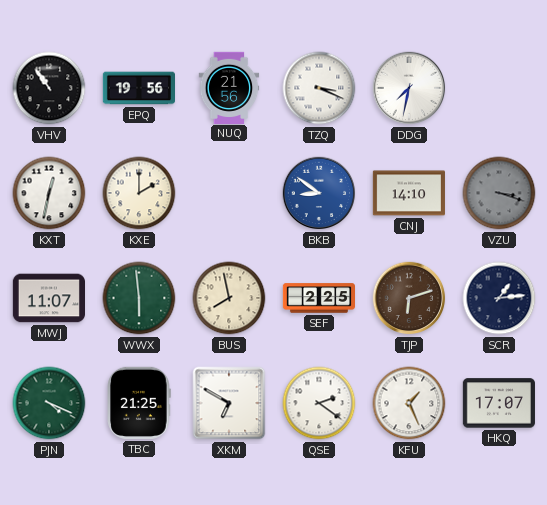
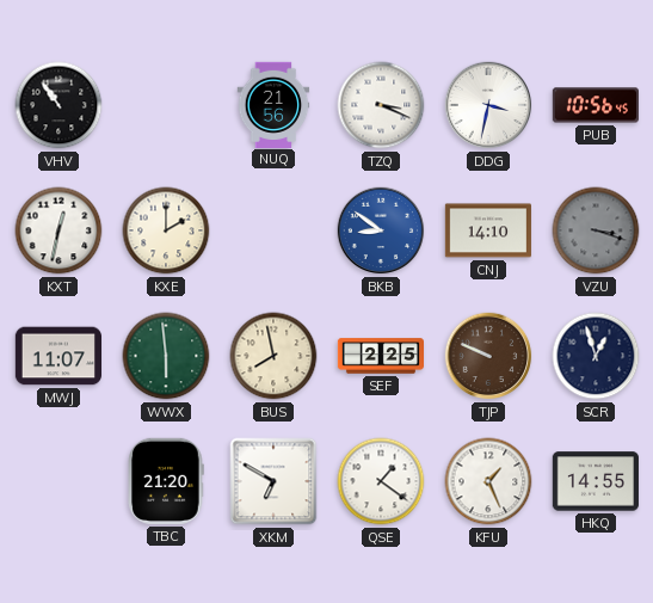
EPQ: 19:56 -> none (138, 88)
DDG: 7:32 -> 3:32 (488, 105)
PUB: none -> 10:56 (595, 105)
TJP: 6:12 -> 9:49 (488, 356)
SCR: 1:14 -> 12:57 (596, 356)
PJN: 4:19 -> none (49, 403)
TBC: 21:25 -> 21:20 (166, 481)
QSE: 2:21 -> 1:21 (381, 481)
HKQ: 17:07 -> 14:55 (596, 481)
